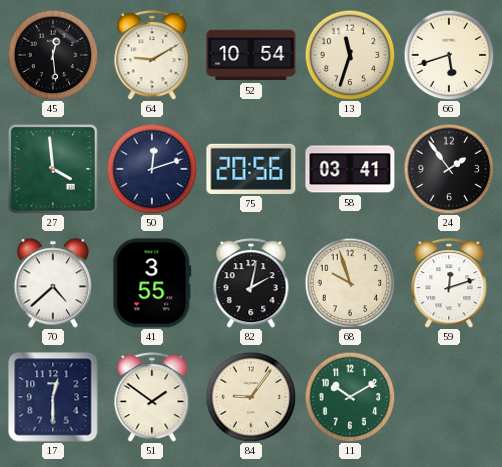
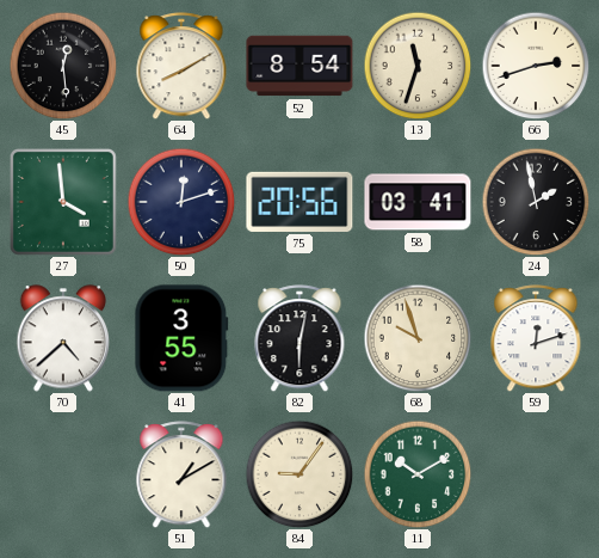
64: 9:10 -> 8:10 (181, 66)
52: 10:54 -> 8:54 (299, 66)
66: 5:42 -> 2:42 (536, 66)
24: 1:54 -> 1:58 (536, 202)
82: 2:02 -> 6:02 (299, 338)
17: 12:30 -> none (53, 397)
51: 1:51 -> 1:10 (181, 474)
